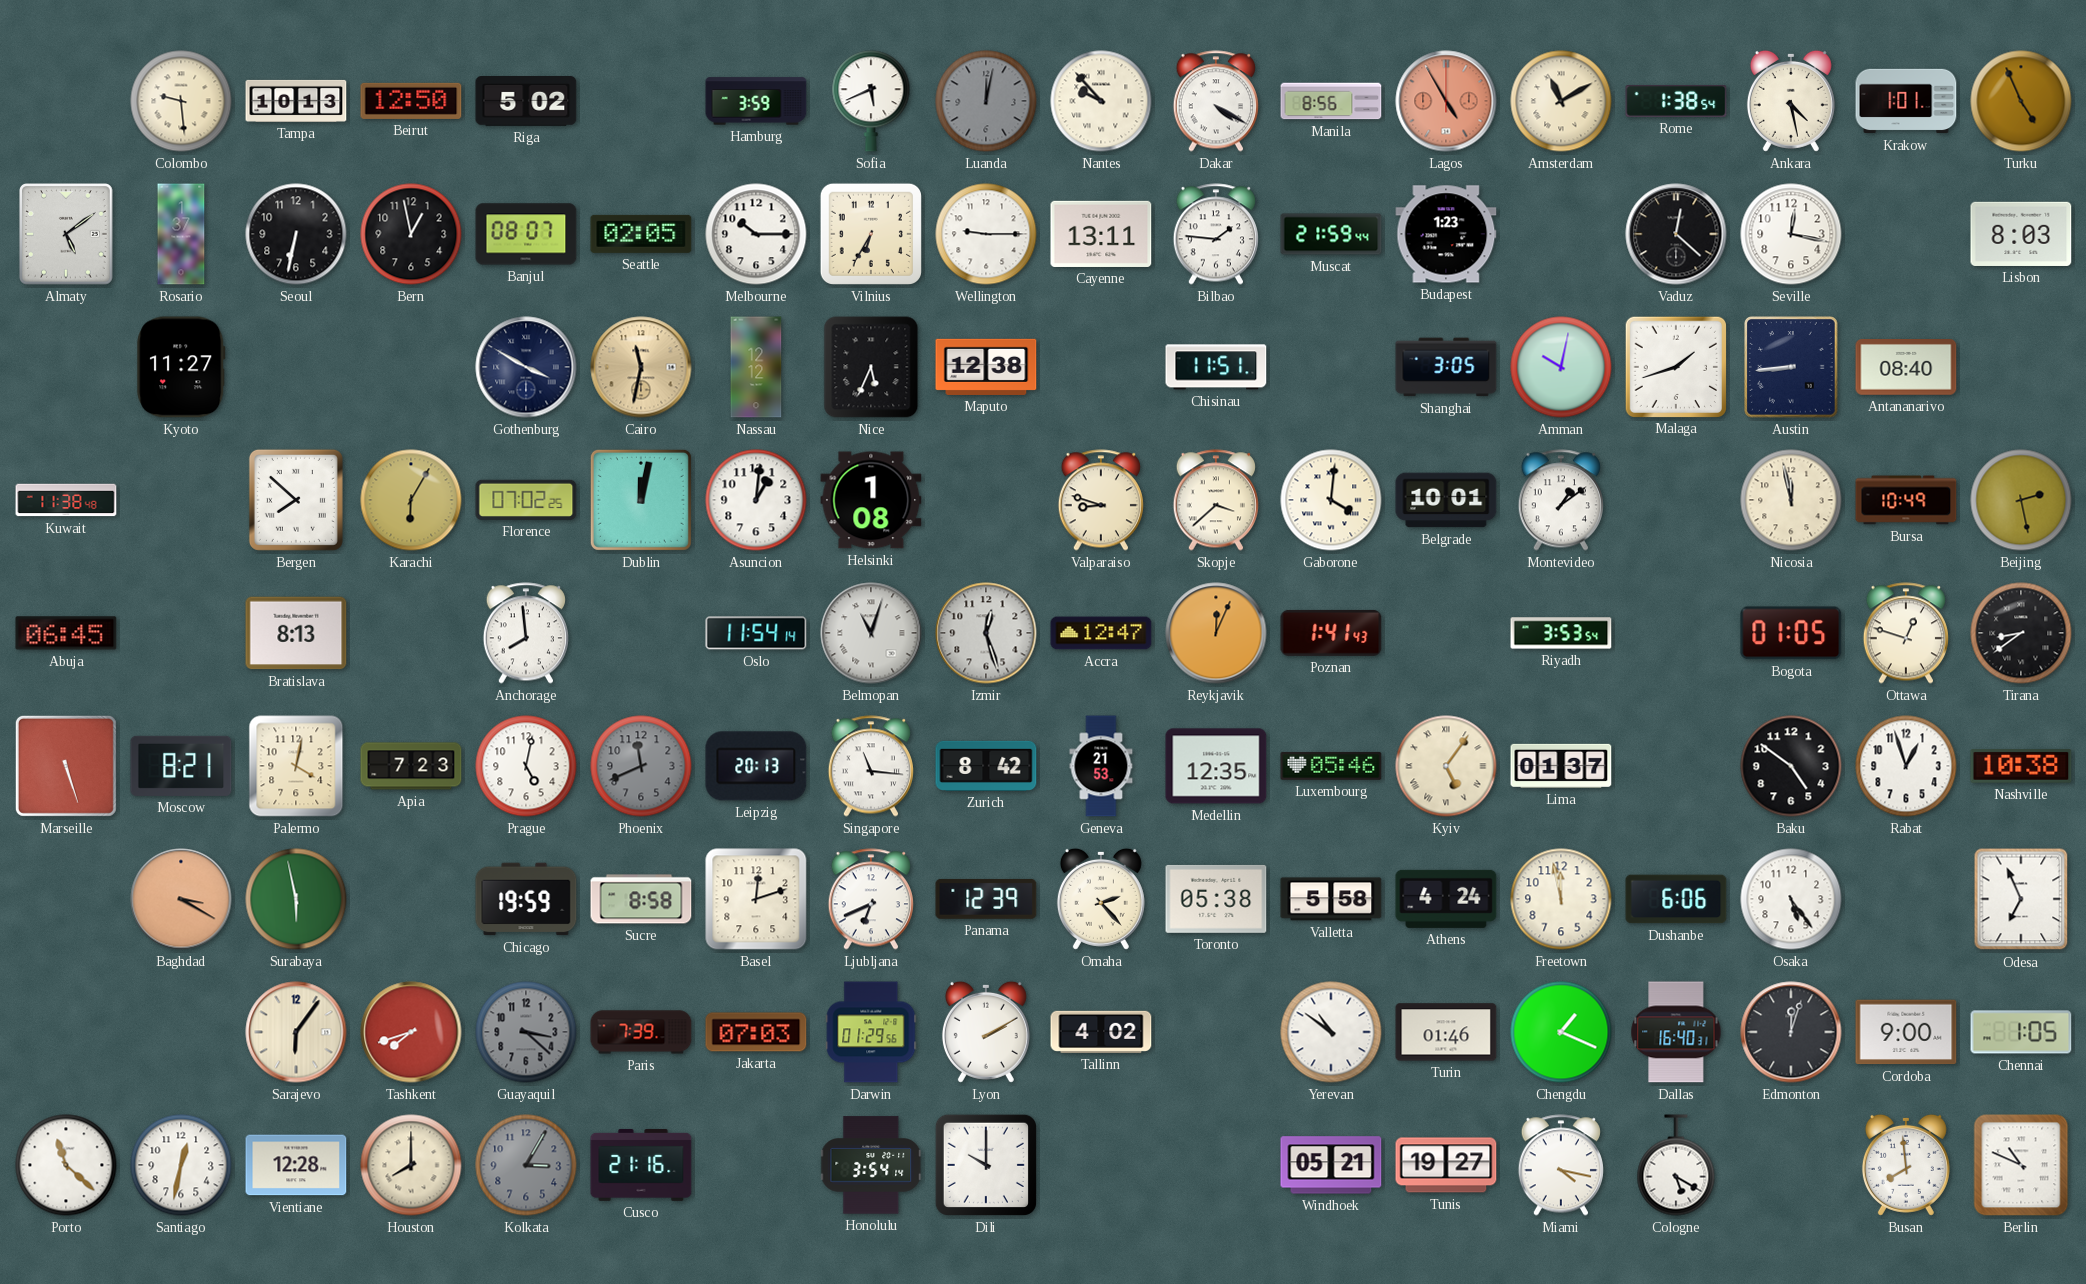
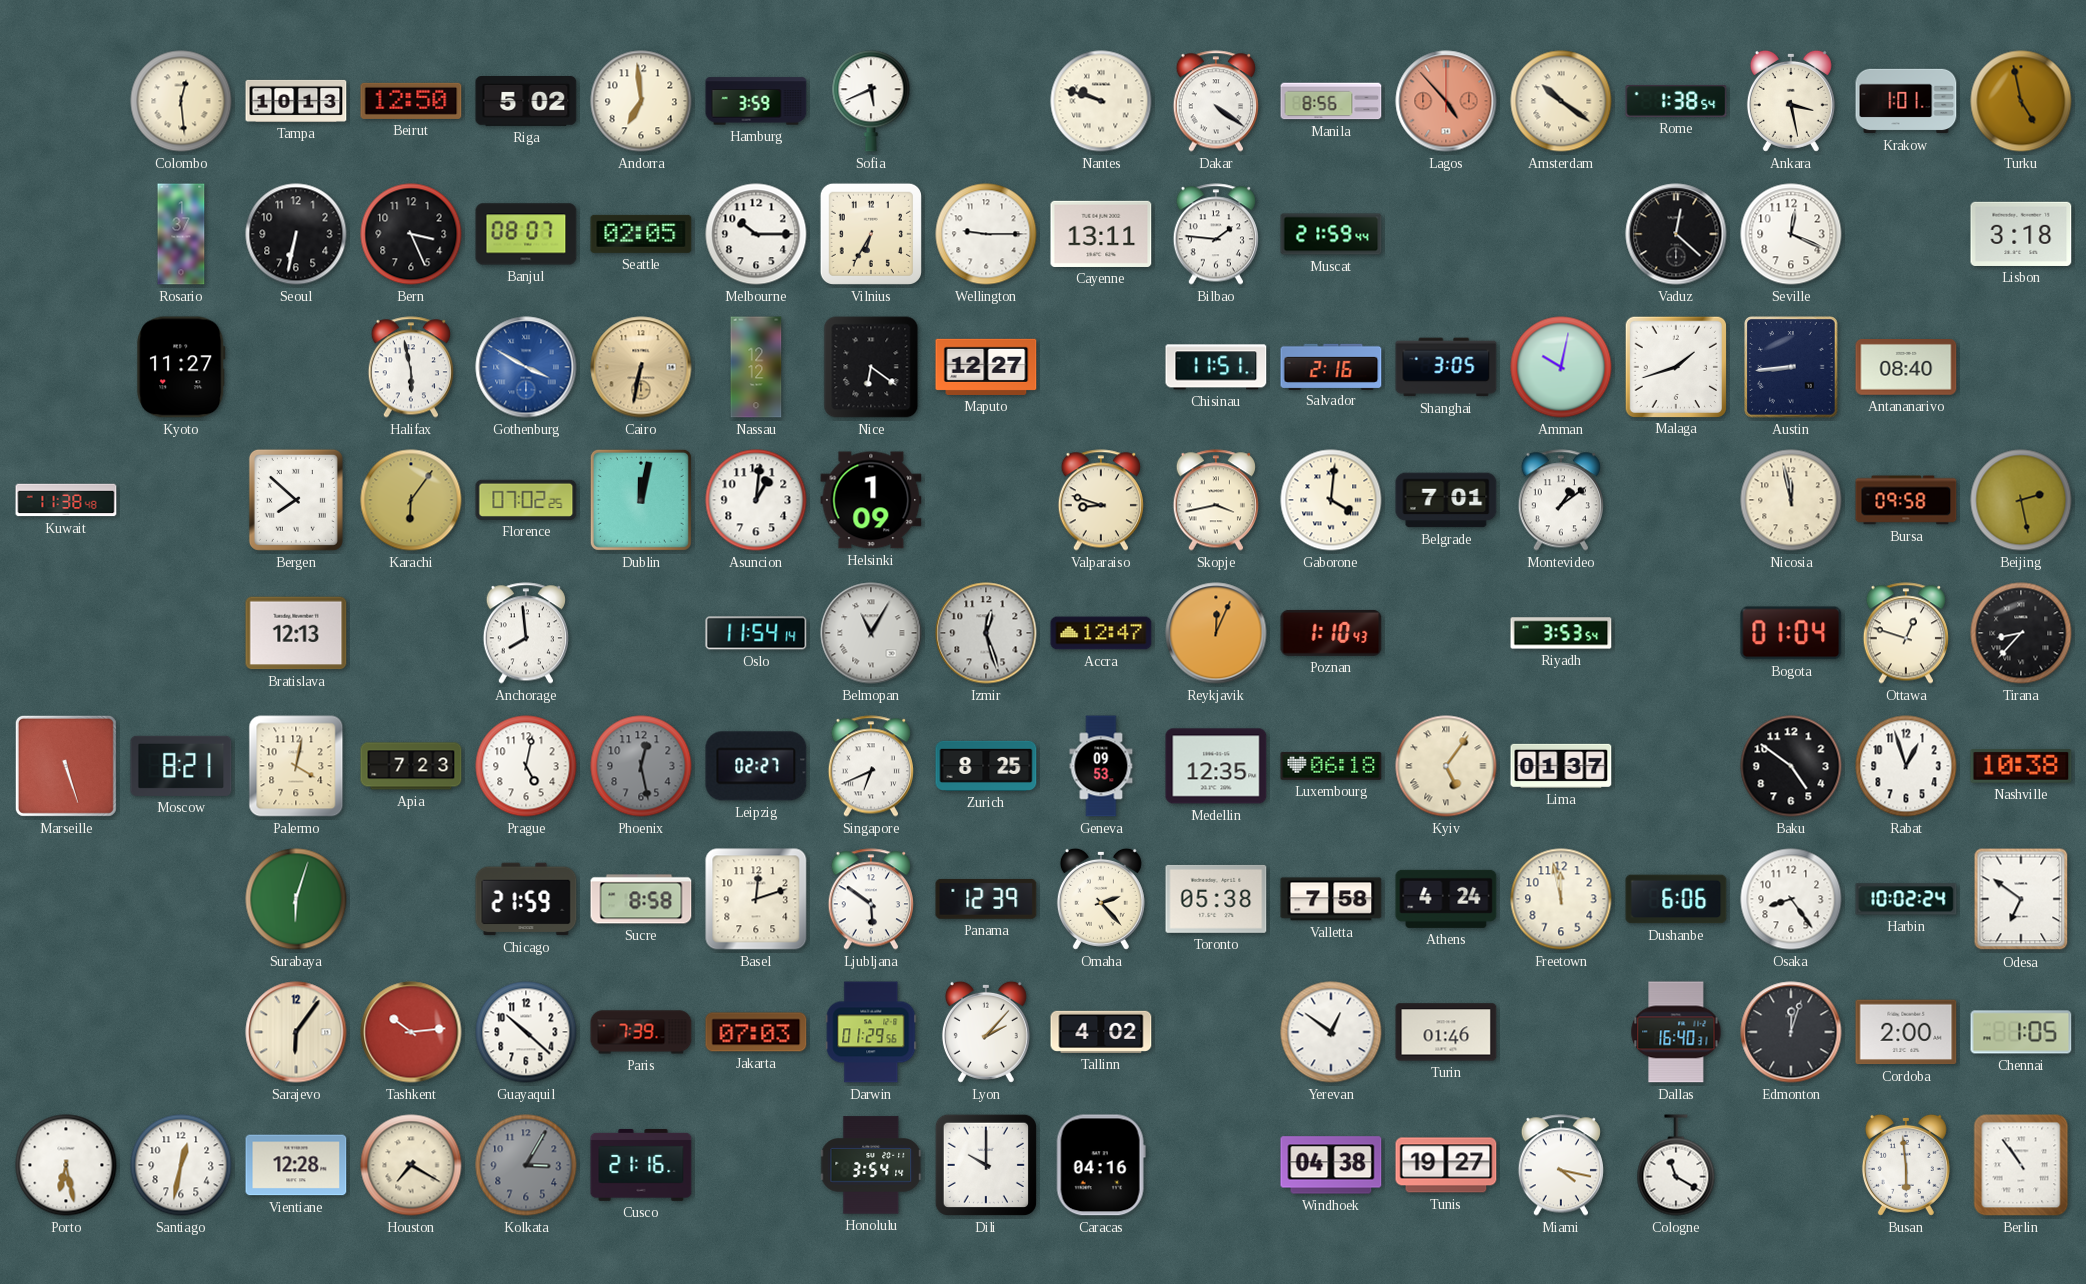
Colombo: 9:29 -> 12:29 (181, 101)
Andorra: none -> 6:59 (641, 101)
Luanda: 12:02 -> none (986, 101)
Nantes: 9:53 -> 9:48 (1101, 101)
Dakar: 4:20 -> 4:21 (1216, 101)
Lagos: 4:55 -> 4:53 (1446, 101)
Amsterdam: 11:10 -> 10:21 (1561, 101)
Ankara: 4:28 -> 3:28 (1791, 101)
Turku: 4:56 -> 4:58 (2021, 101)
Almaty: 5:09 -> none (67, 235)
Bern: 12:58 -> 3:26 (411, 234)
Budapest: 1:23 -> none (1446, 234)
Seville: 12:17 -> 12:19 (1791, 234)
Lisbon: 8:03 -> 3:18 (2021, 234)
Halifax: none -> 5:58 (411, 367)
Gothenburg dial: navy -> blue (526, 367)
Cairo: 11:32 -> 6:32 (641, 367)
Nice: 5:34 -> 6:21 (871, 367)
Maputo: 12:38 -> 12:27 (986, 367)
Salvador: none -> 2:16 (1331, 366)
Karachi: 6:05 -> 6:06 (411, 500)
Helsinki: 1:08 -> 1:09 (871, 500)
Skopje: 3:38 -> 3:43 (1216, 500)
Belgrade: 10:01 -> 7:01 (1446, 500)
Bursa: 10:49 -> 09:58 (1906, 500)
Abuja: 06:45 -> none (66, 633)
Bratislava: 8:13 -> 12:13 (296, 633)
Belmopan: 11:03 -> 11:05 (871, 633)
Poznan: 1:41 -> 1:10 (1331, 633)
Bogota: 01:05 -> 01:04 (1791, 633)
Tirana: 8:39 -> 8:37 (2021, 633)
Phoenix: 11:41 -> 12:28 (641, 766)
Leipzig: 20:13 -> 02:27 (756, 766)
Singapore: 11:16 -> 6:41 (871, 766)
Zurich: 8:42 -> 8:25 (986, 766)
Geneva: 21:53 -> 09:53 (1101, 766)
Luxembourg: 05:46 -> 06:18 (1331, 766)
Baghdad: 3:20 -> none (181, 899)
Surabaya: 5:58 -> 6:03 (296, 899)
Chicago: 19:59 -> 21:59 (526, 899)
Ljubljana: 6:41 -> 5:51 (871, 899)
Valletta: 5:58 -> 7:58 (1331, 899)
Osaka: 5:24 -> 8:24 (1791, 899)
Harbin: none -> 10:02 (1906, 899)
Odesa: 6:56 -> 6:51 (2021, 899)
Tashkent: 7:42 -> 10:14 (411, 1032)
Guayaquil: 3:22 -> 10:22 (526, 1032)
Guayaquil dial: grey -> white (526, 1032)
Lyon: 2:10 -> 2:07 (986, 1032)
Yerevan: 10:51 -> 12:51 (1331, 1032)
Chengdu: 1:19 -> none (1561, 1032)
Cordoba: 9:00 -> 2:00 (1906, 1032)
Porto: 11:22 -> 6:28 (66, 1165)
Houston: 8:00 -> 7:20 (411, 1165)
Caracas: none -> 04:16 (1101, 1165)
Windhoek: 05:21 -> 04:38 (1331, 1165)
Cologne: 5:20 -> 11:20 (1676, 1165)
Busan: 7:59 -> 5:59 (1906, 1165)
Berlin: 10:49 -> 10:54 (2021, 1165)
